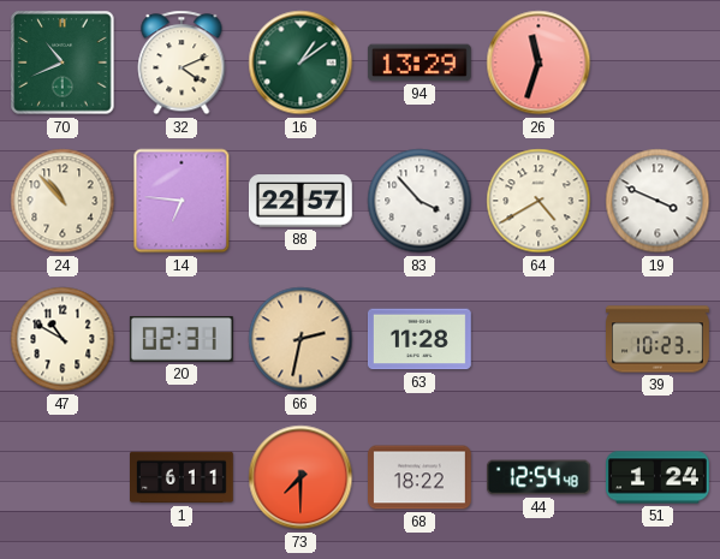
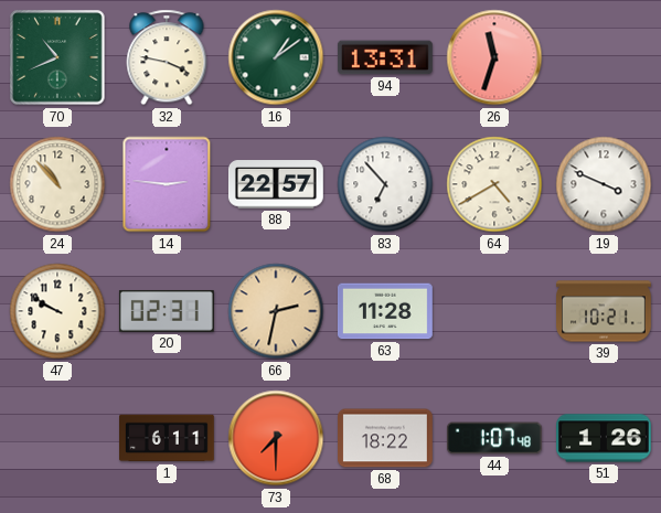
32: 4:11 -> 3:47 (167, 57)
94: 13:29 -> 13:31 (385, 57)
14: 6:46 -> 2:46 (167, 184)
83: 3:53 -> 6:53 (385, 184)
47: 10:50 -> 9:50 (57, 311)
39: 10:23 -> 10:21 (605, 311)
44: 12:54 -> 1:07 (494, 438)
51: 1:24 -> 1:26 (605, 438)
